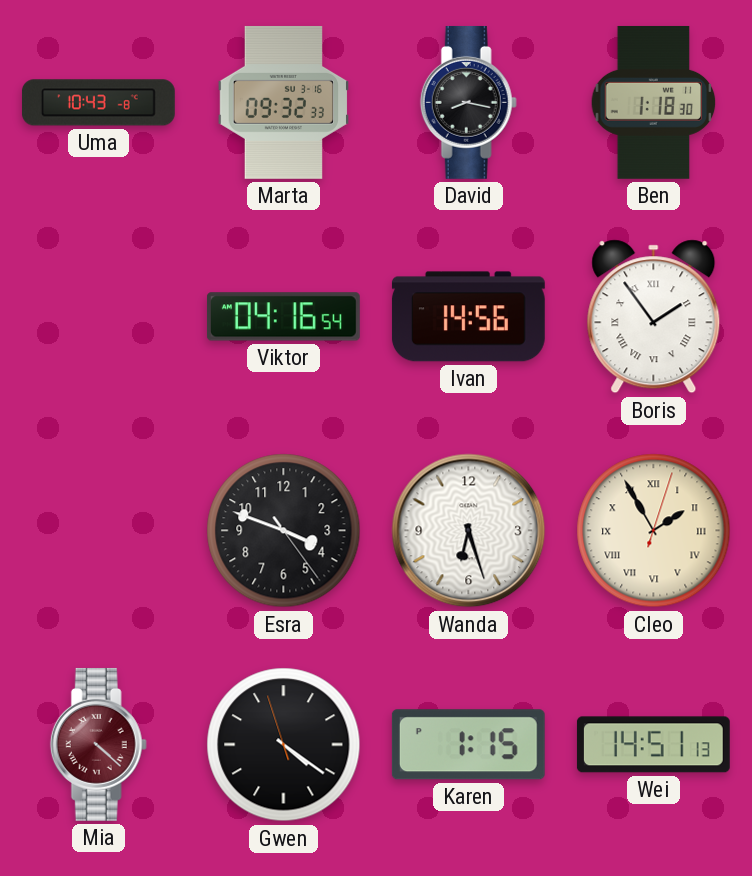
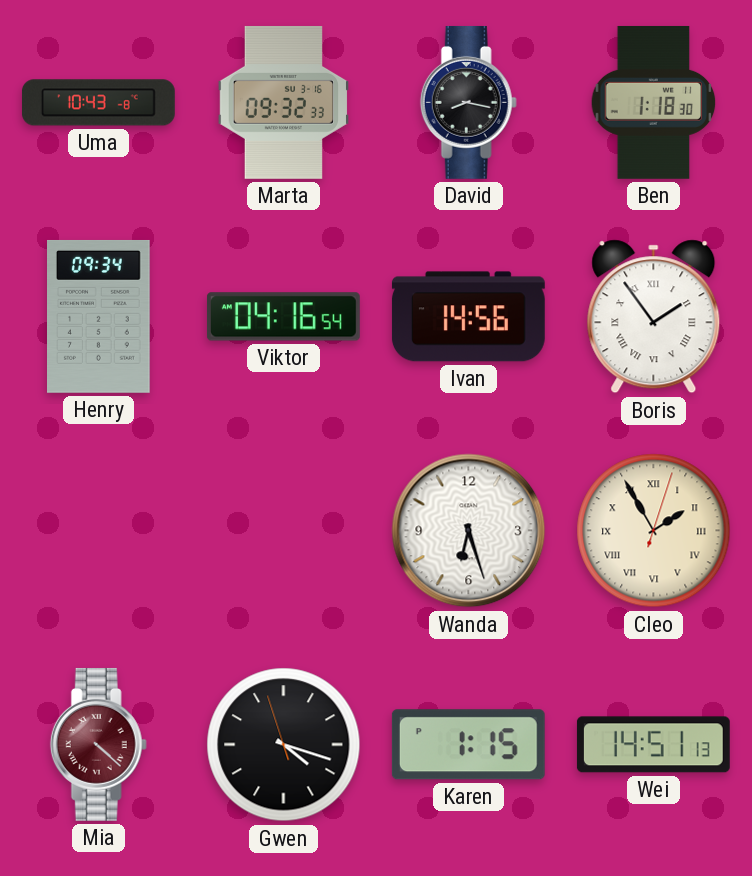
Henry: none -> 09:34 (99, 316)
Esra: 3:48 -> none (284, 531)
Gwen: 4:20 -> 4:17 (284, 745)
